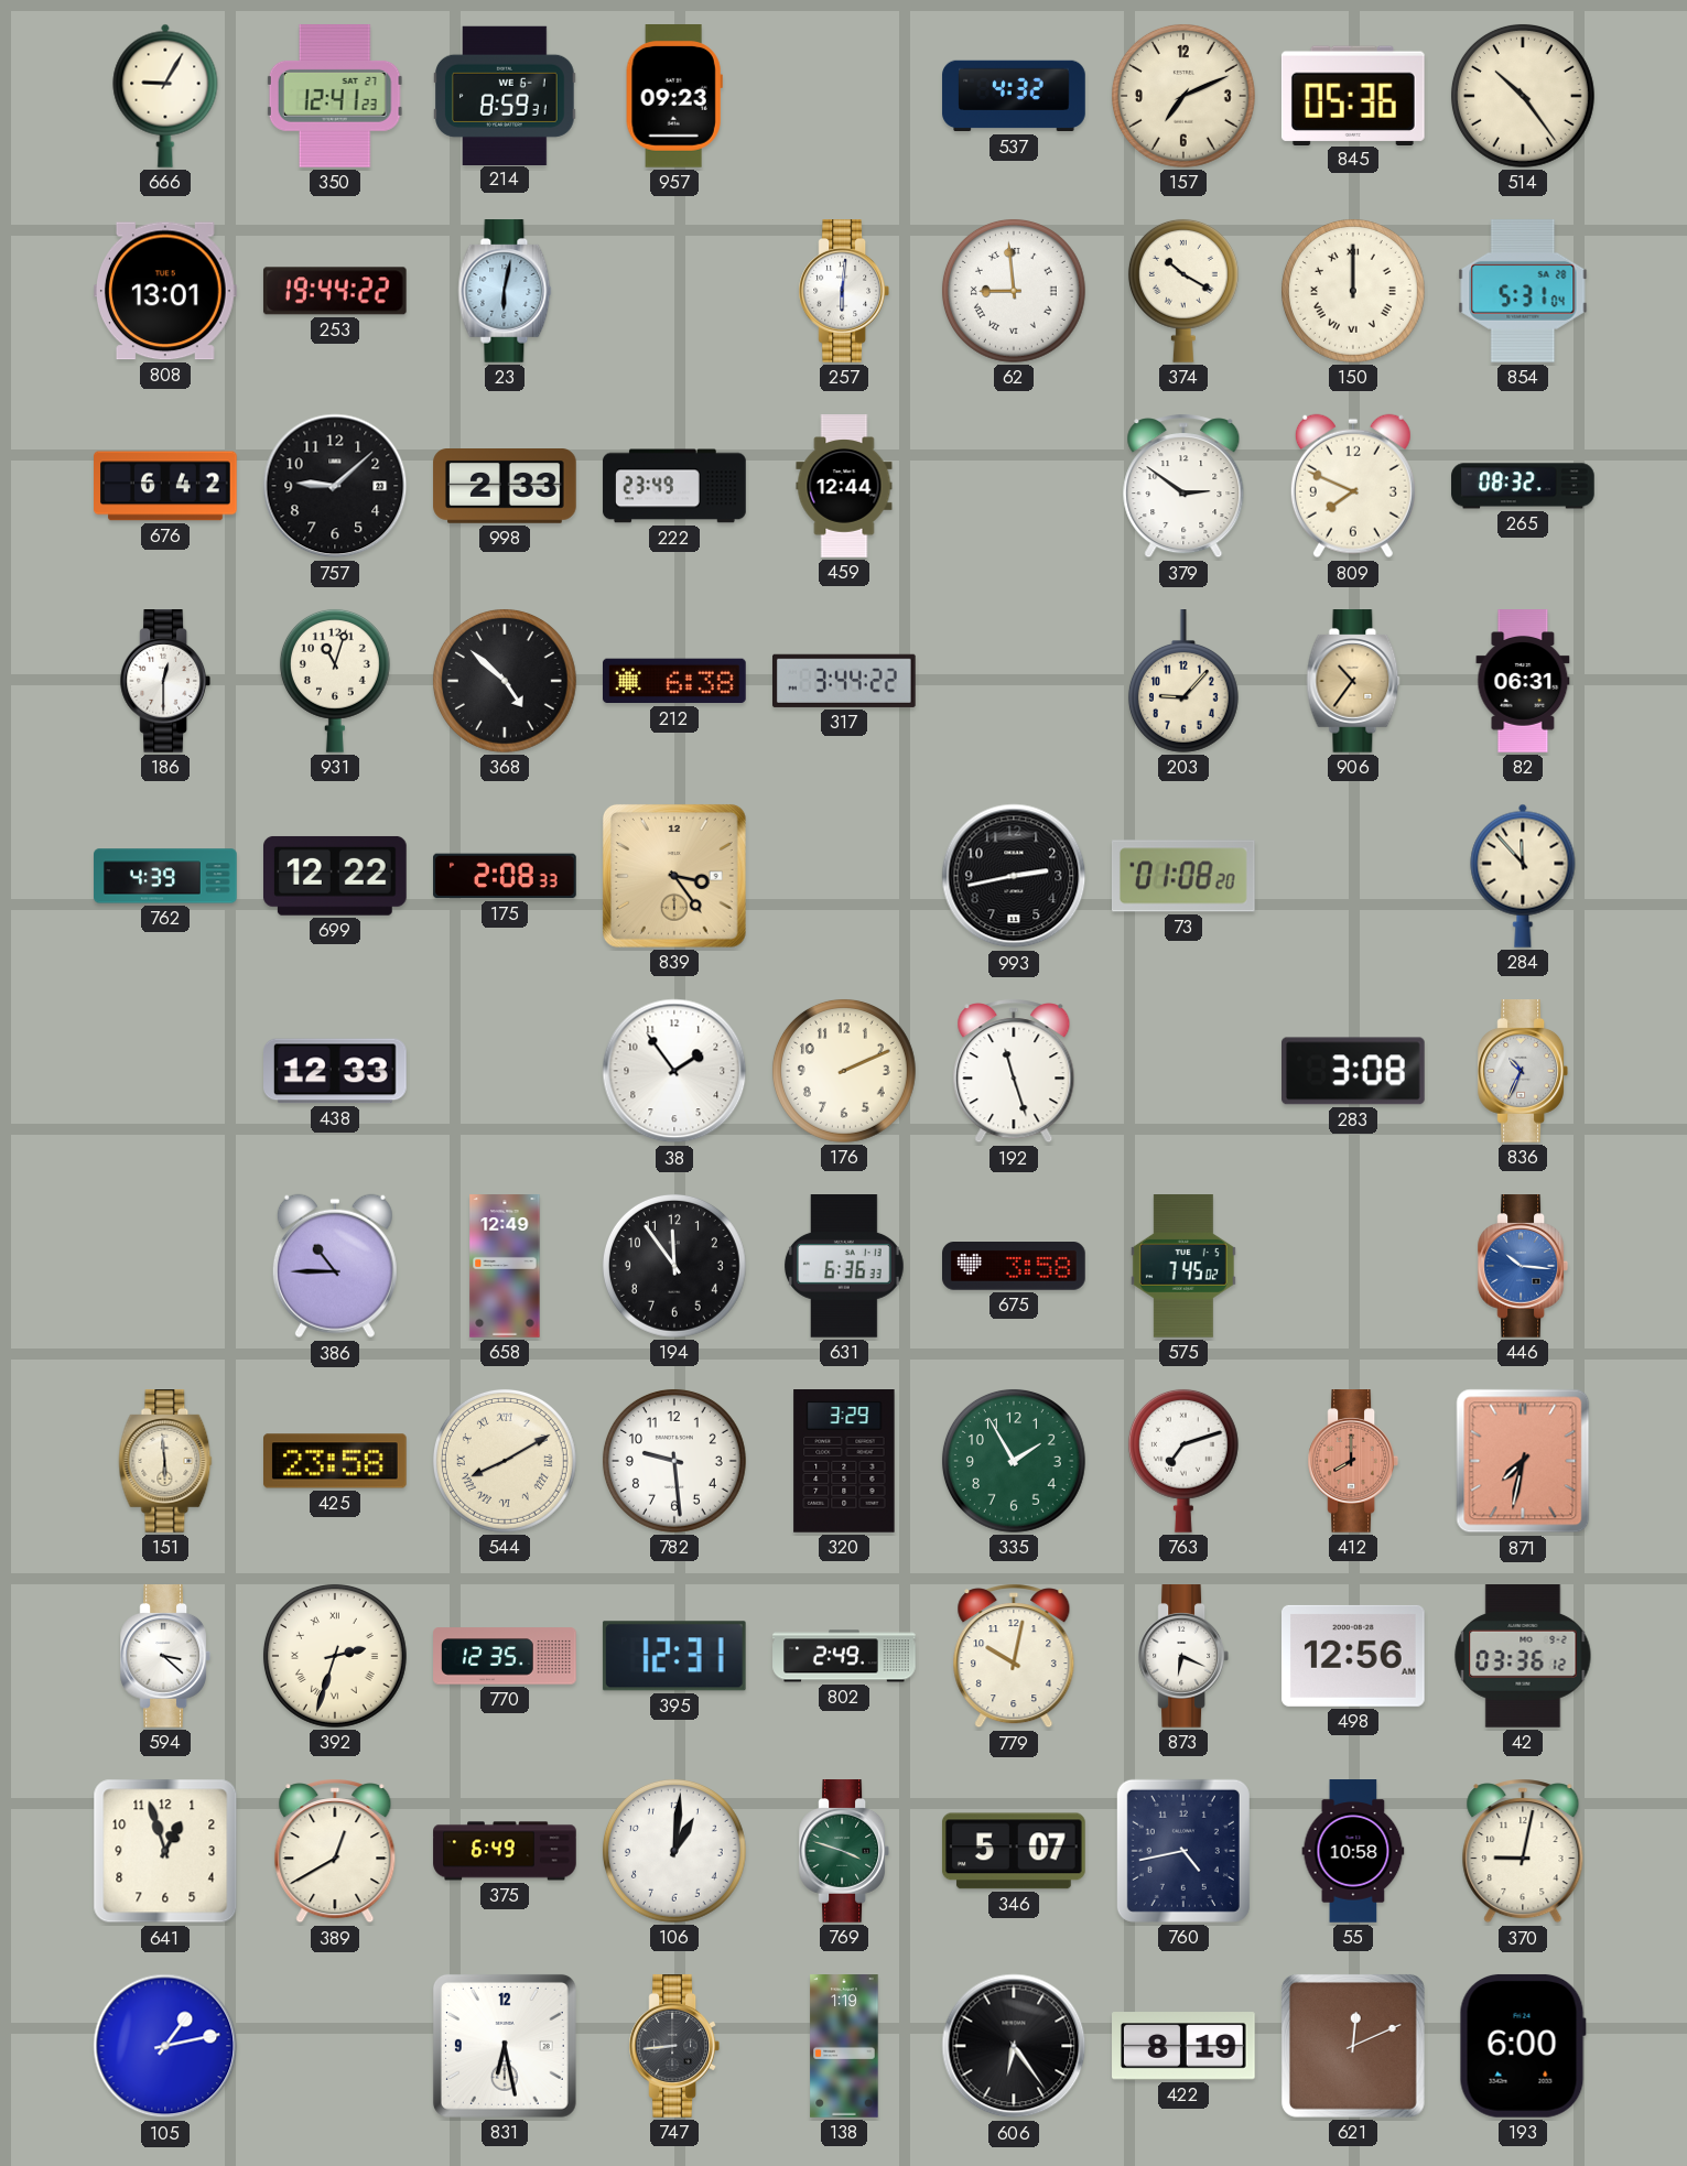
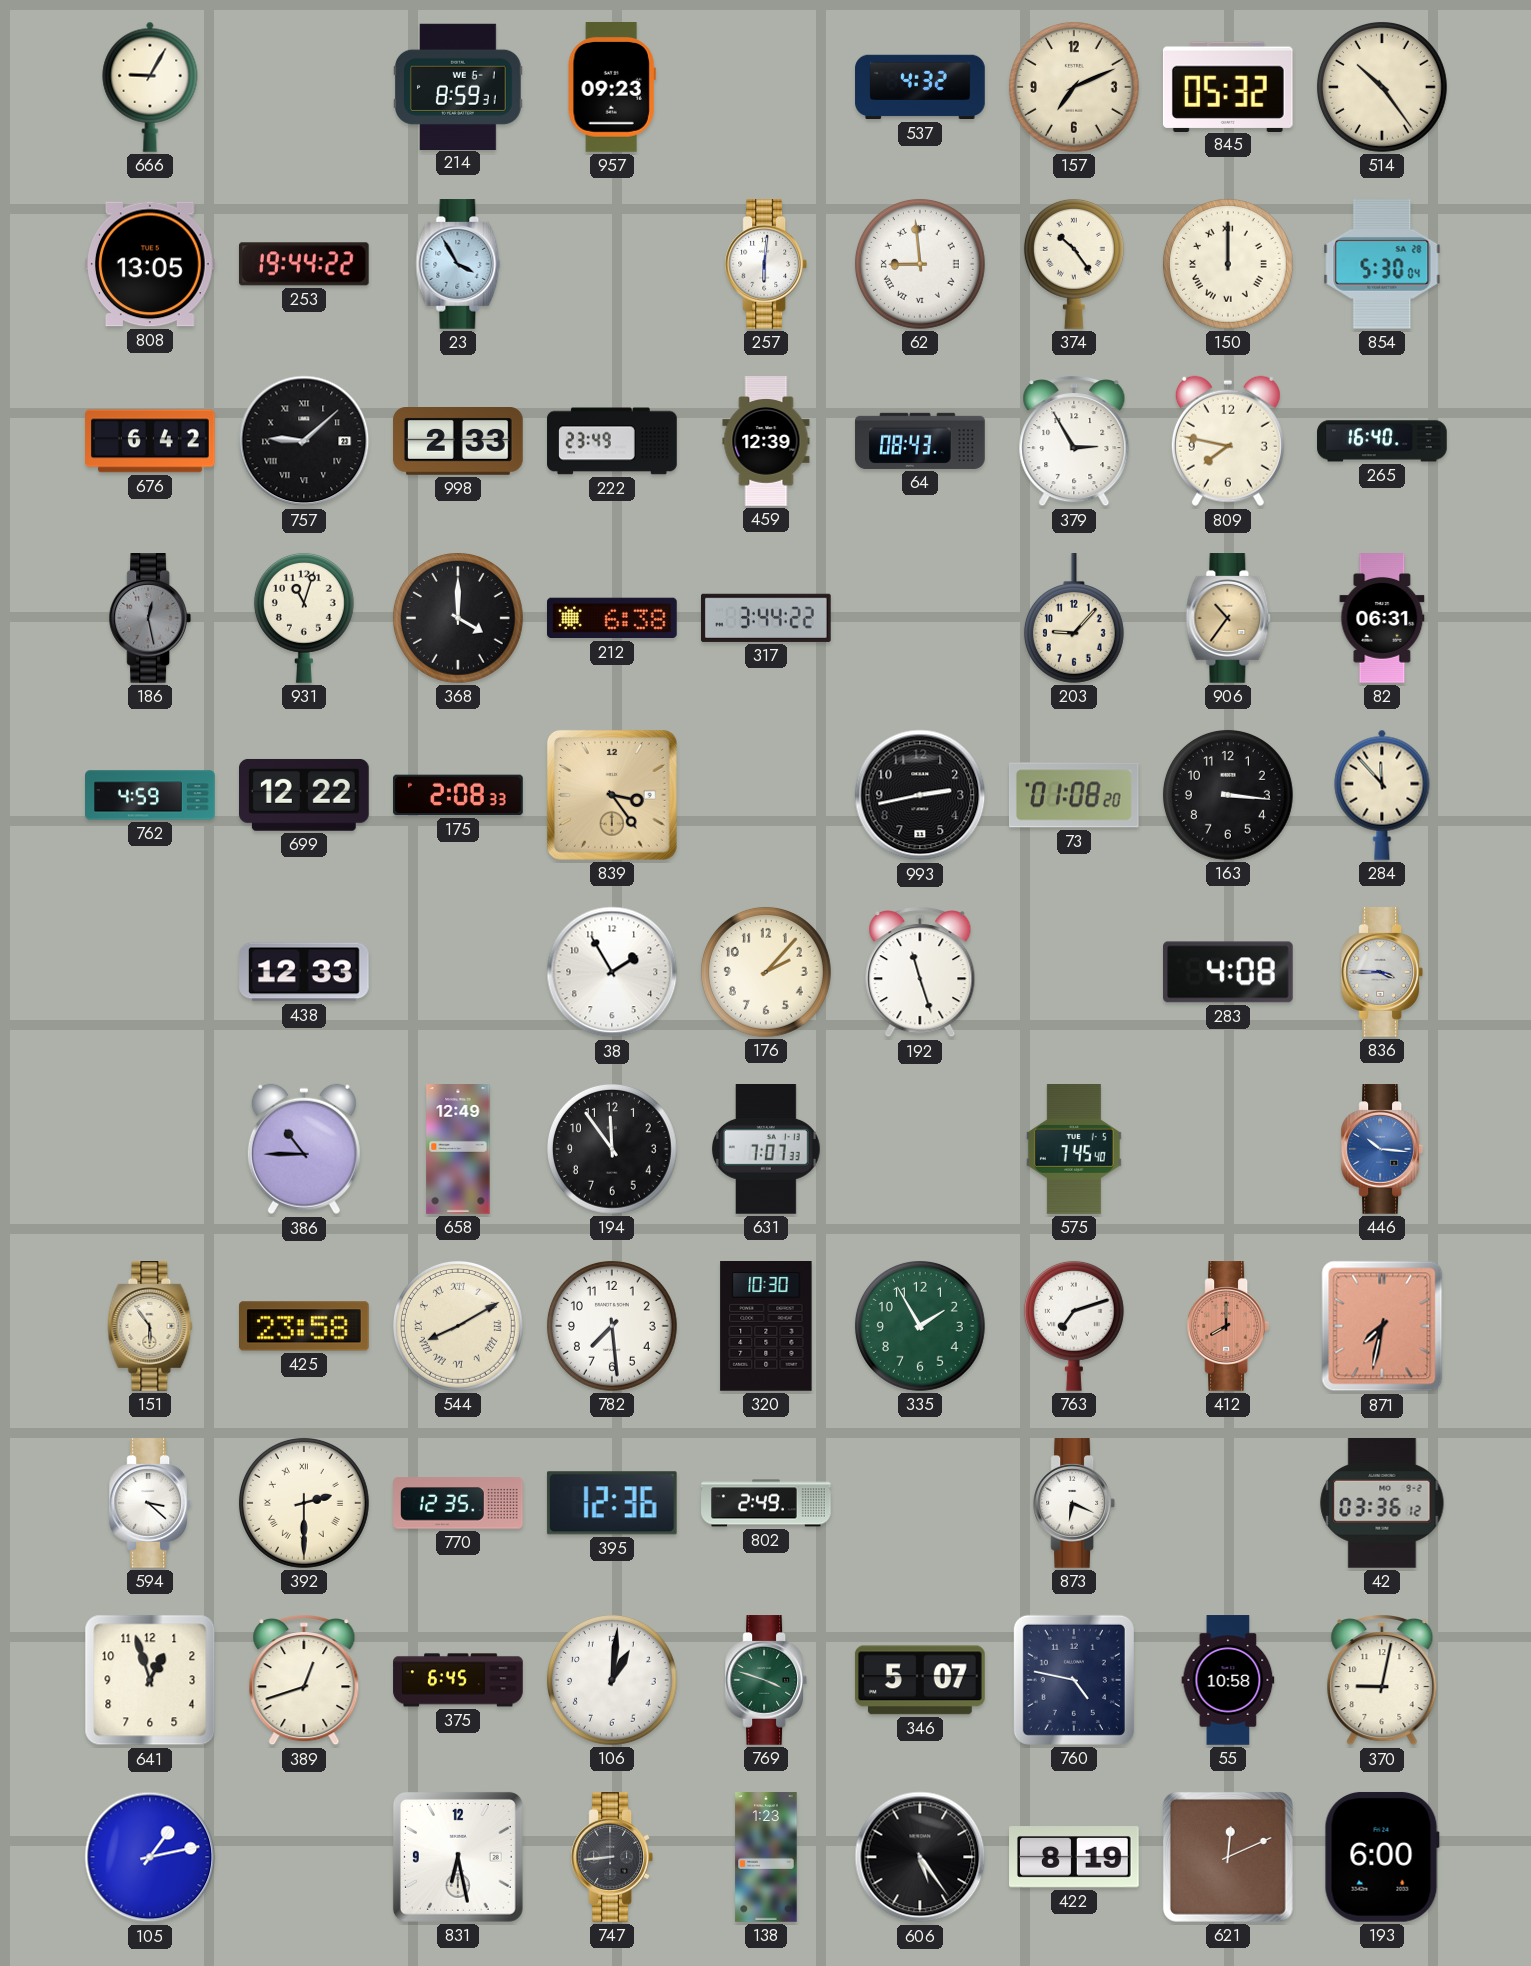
350: 12:41 -> none (335, 96)
845: 05:36 -> 05:32 (1228, 86)
808: 13:01 -> 13:05 (151, 264)
23: 6:02 -> 3:55 (458, 264)
374: 10:20 -> 10:24 (1074, 264)
854: 5:31 -> 5:30 (1382, 265)
757 numerals: Arabic -> Roman (304, 441)
459: 12:44 -> 12:39 (766, 441)
64: none -> 08:43 (920, 441)
379: 2:51 -> 2:55 (1074, 441)
809: 7:49 -> 7:47 (1228, 441)
265: 08:32 -> 16:40 (1382, 441)
186: 12:30 -> 12:28 (149, 618)
186 dial: white -> grey (149, 618)
368: 4:52 -> 4:00 (458, 618)
762: 4:39 -> 4:59 (150, 795)
163: none -> 3:16 (1228, 795)
38: 1:54 -> 1:55 (612, 972)
176: 2:11 -> 2:07 (766, 972)
283: 3:08 -> 4:08 (1229, 972)
836: 10:34 -> 3:45 (1381, 972)
631: 6:36 -> 7:07 (767, 1150)
675: 3:58 -> none (1015, 1266)
575: 7:45:02 -> 7:45:40 (1074, 1150)
151: 5:59 -> 5:54 (150, 1326)
782: 9:29 -> 7:29 (612, 1326)
320: 3:29 -> 10:30 (766, 1327)
392: 2:33 -> 2:30 (304, 1503)
395: 12:31 -> 12:36 (612, 1503)
779: 10:02 -> none (1014, 1656)
498: 12:56 -> none (1354, 1656)
389: 12:40 -> 12:42 (304, 1680)
375: 6:49 -> 6:45 (458, 1680)
760: 4:43 -> 4:47 (1074, 1680)
138: 1:19 -> 1:23 (766, 1857)
606: 6:24 -> 5:24 (920, 1857)
